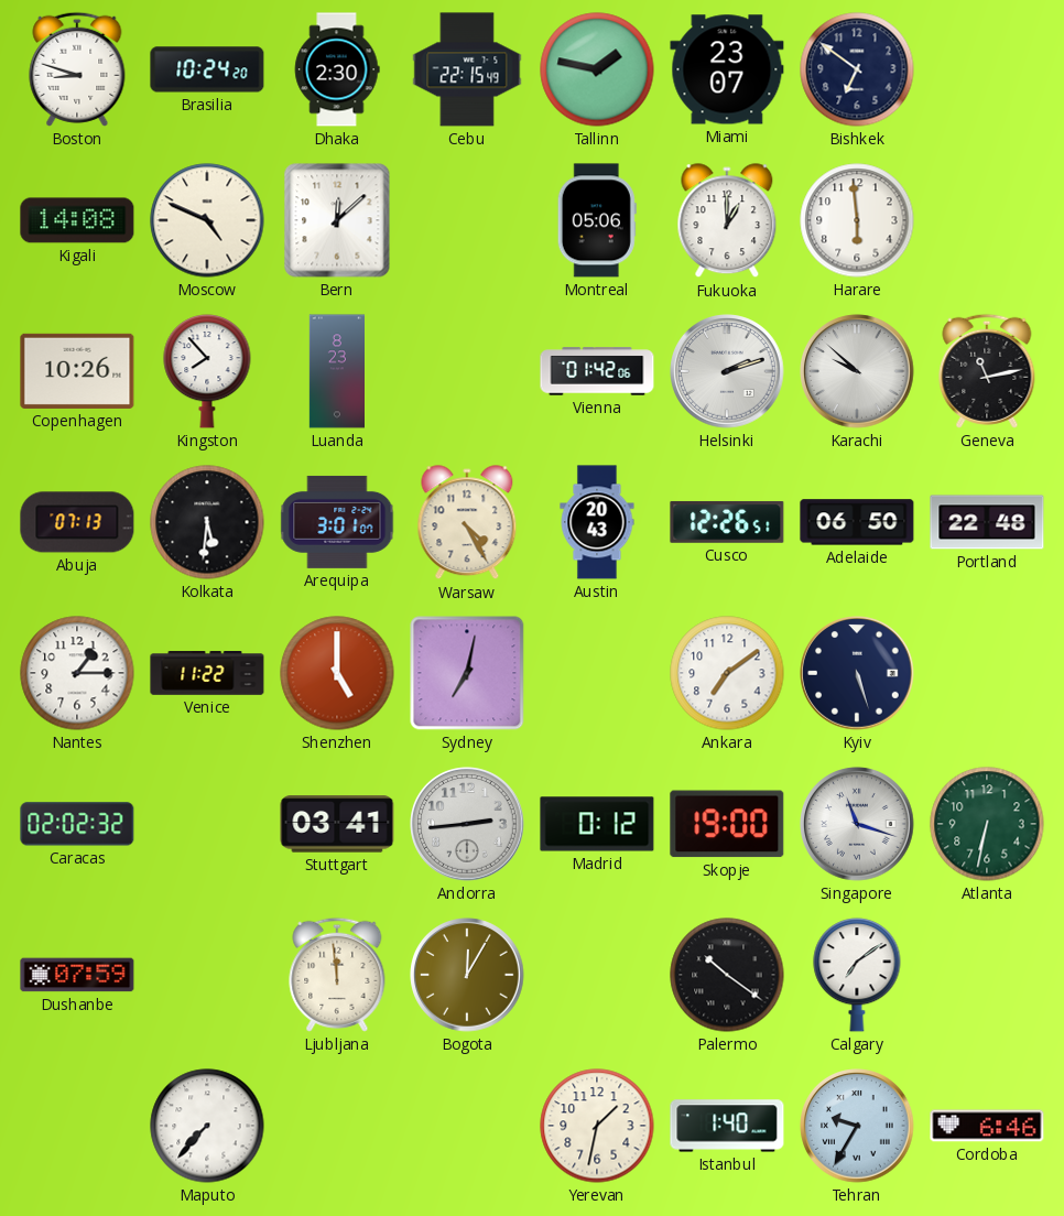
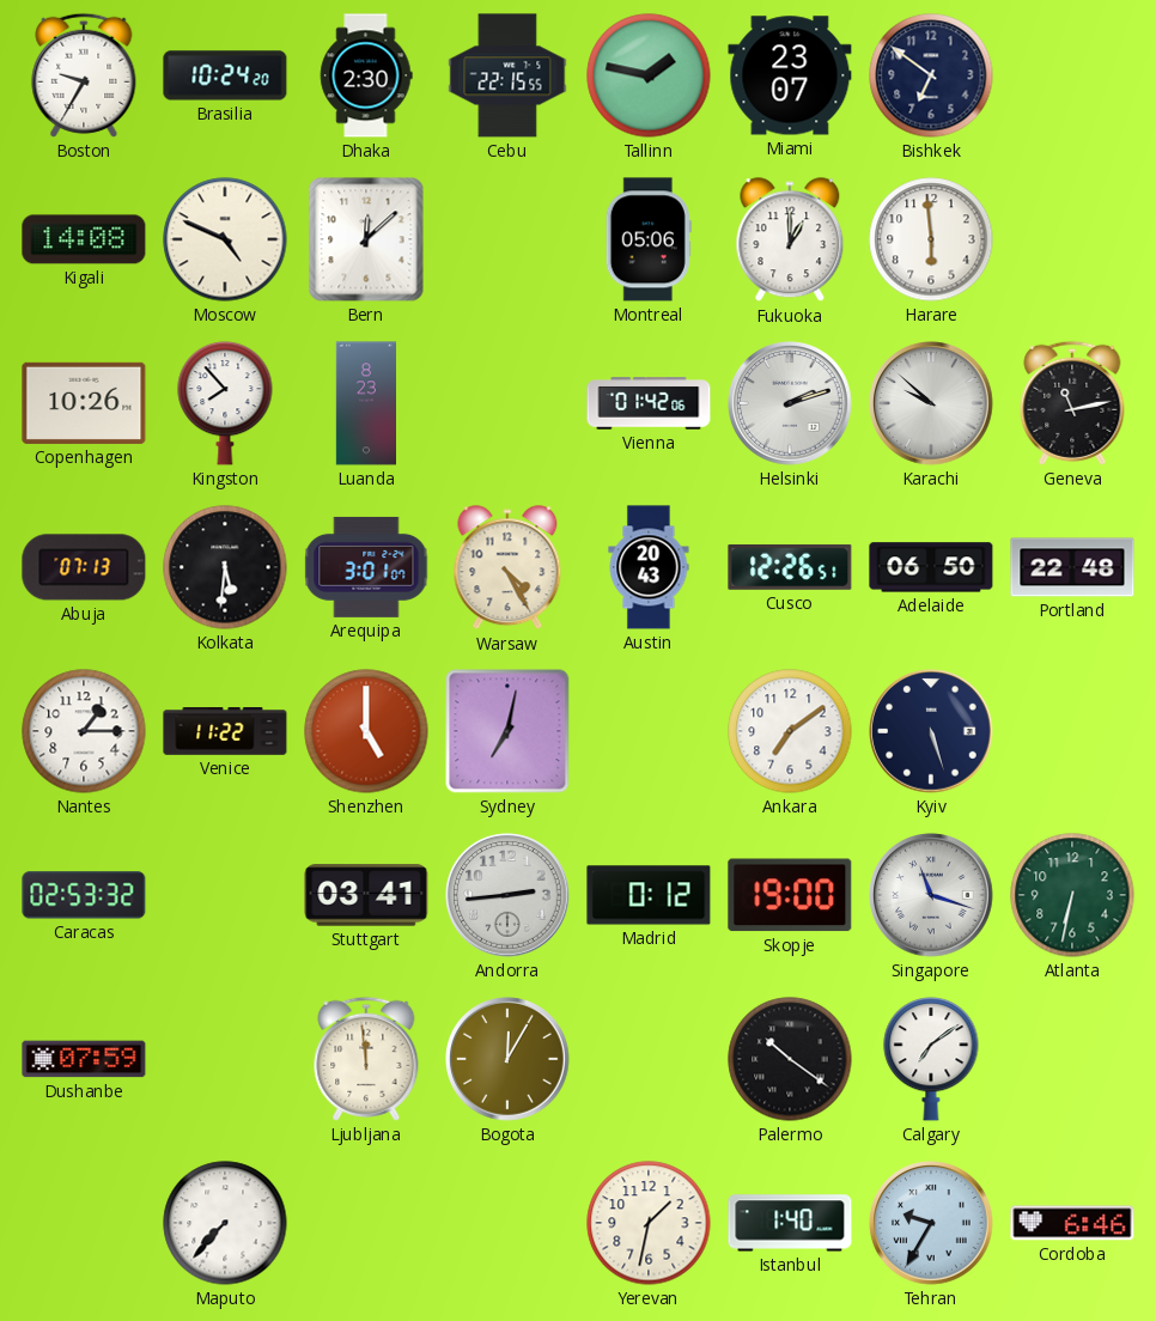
Boston: 8:48 -> 9:35 (84, 75)
Cebu: 22:15:49 -> 22:15:55 (507, 75)
Caracas: 02:02 -> 02:53 (84, 895)
